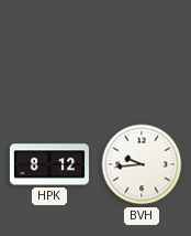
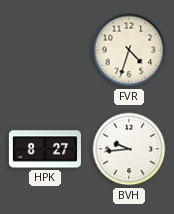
FVR: none -> 4:33 (129, 50)
HPK: 8:12 -> 8:27 (45, 149)
